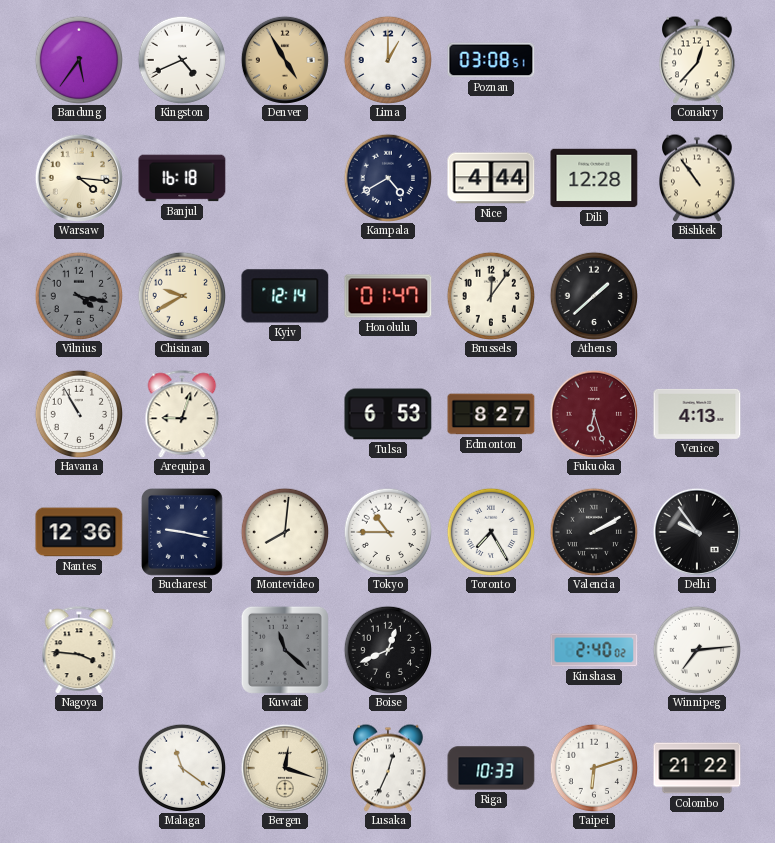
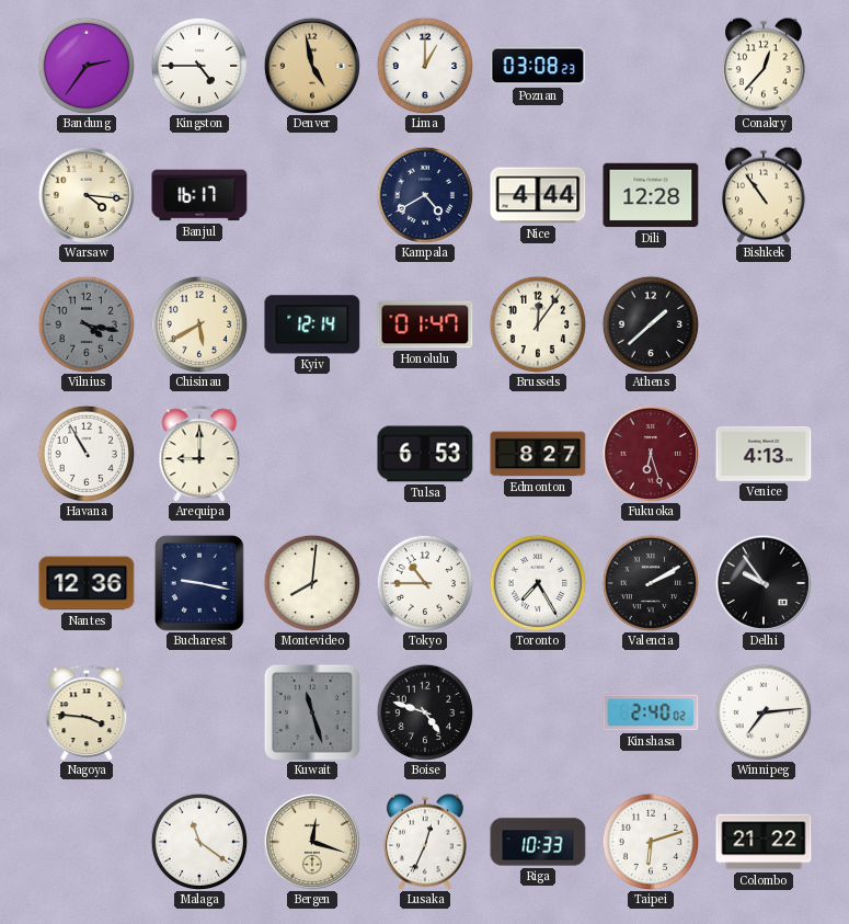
Bandung: 5:36 -> 2:36 (85, 65)
Kingston: 4:41 -> 4:45 (198, 65)
Denver: 4:55 -> 4:58 (312, 66)
Poznan: 03:08:51 -> 03:08:23 (538, 66)
Banjul: 16:18 -> 16:17 (199, 195)
Chisinau: 9:40 -> 5:40 (198, 323)
Arequipa: 9:03 -> 9:00 (199, 454)
Kuwait: 11:22 -> 11:27 (312, 712)
Boise: 12:41 -> 4:48 (424, 711)
